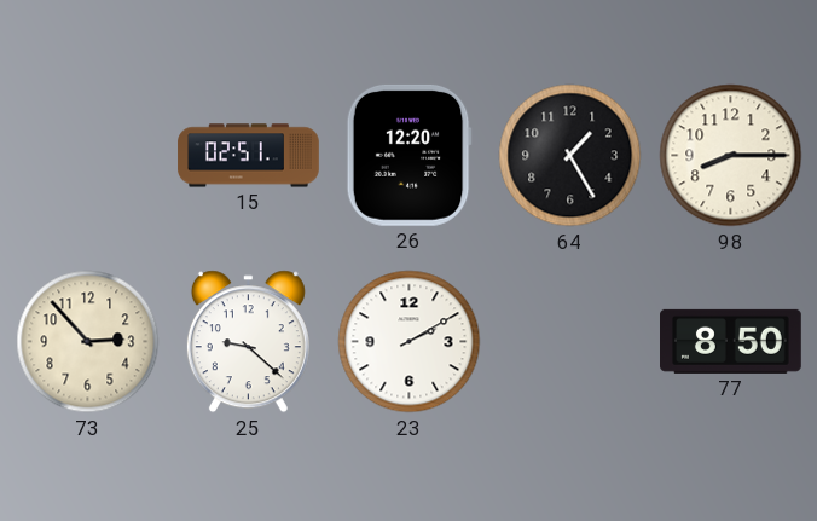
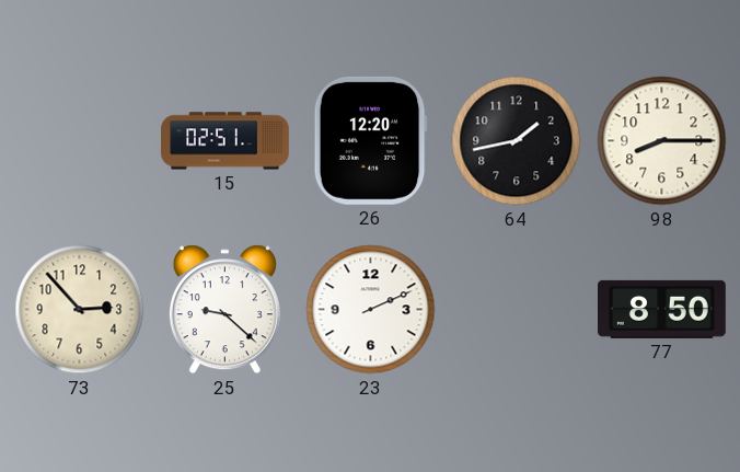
64: 1:25 -> 1:43 (517, 141)
23: 2:10 -> 2:11 (371, 310)
